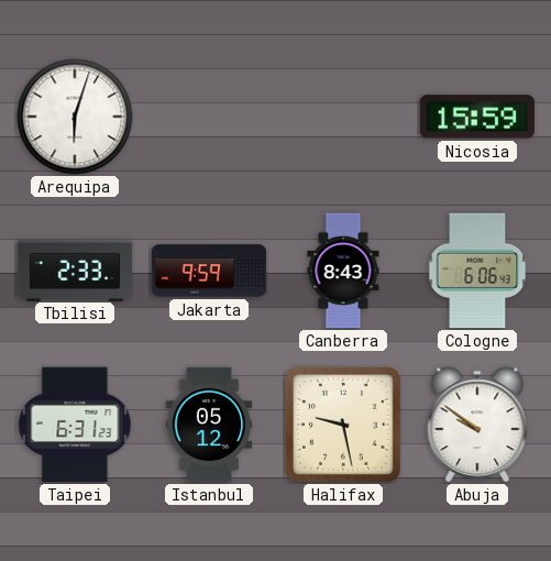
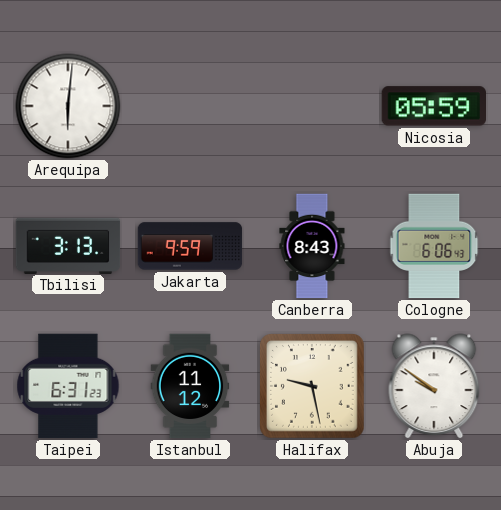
Arequipa: 6:03 -> 6:01 (68, 106)
Nicosia: 15:59 -> 05:59 (433, 106)
Tbilisi: 2:33 -> 3:13 (68, 245)
Istanbul: 05:12 -> 11:12 (190, 386)
